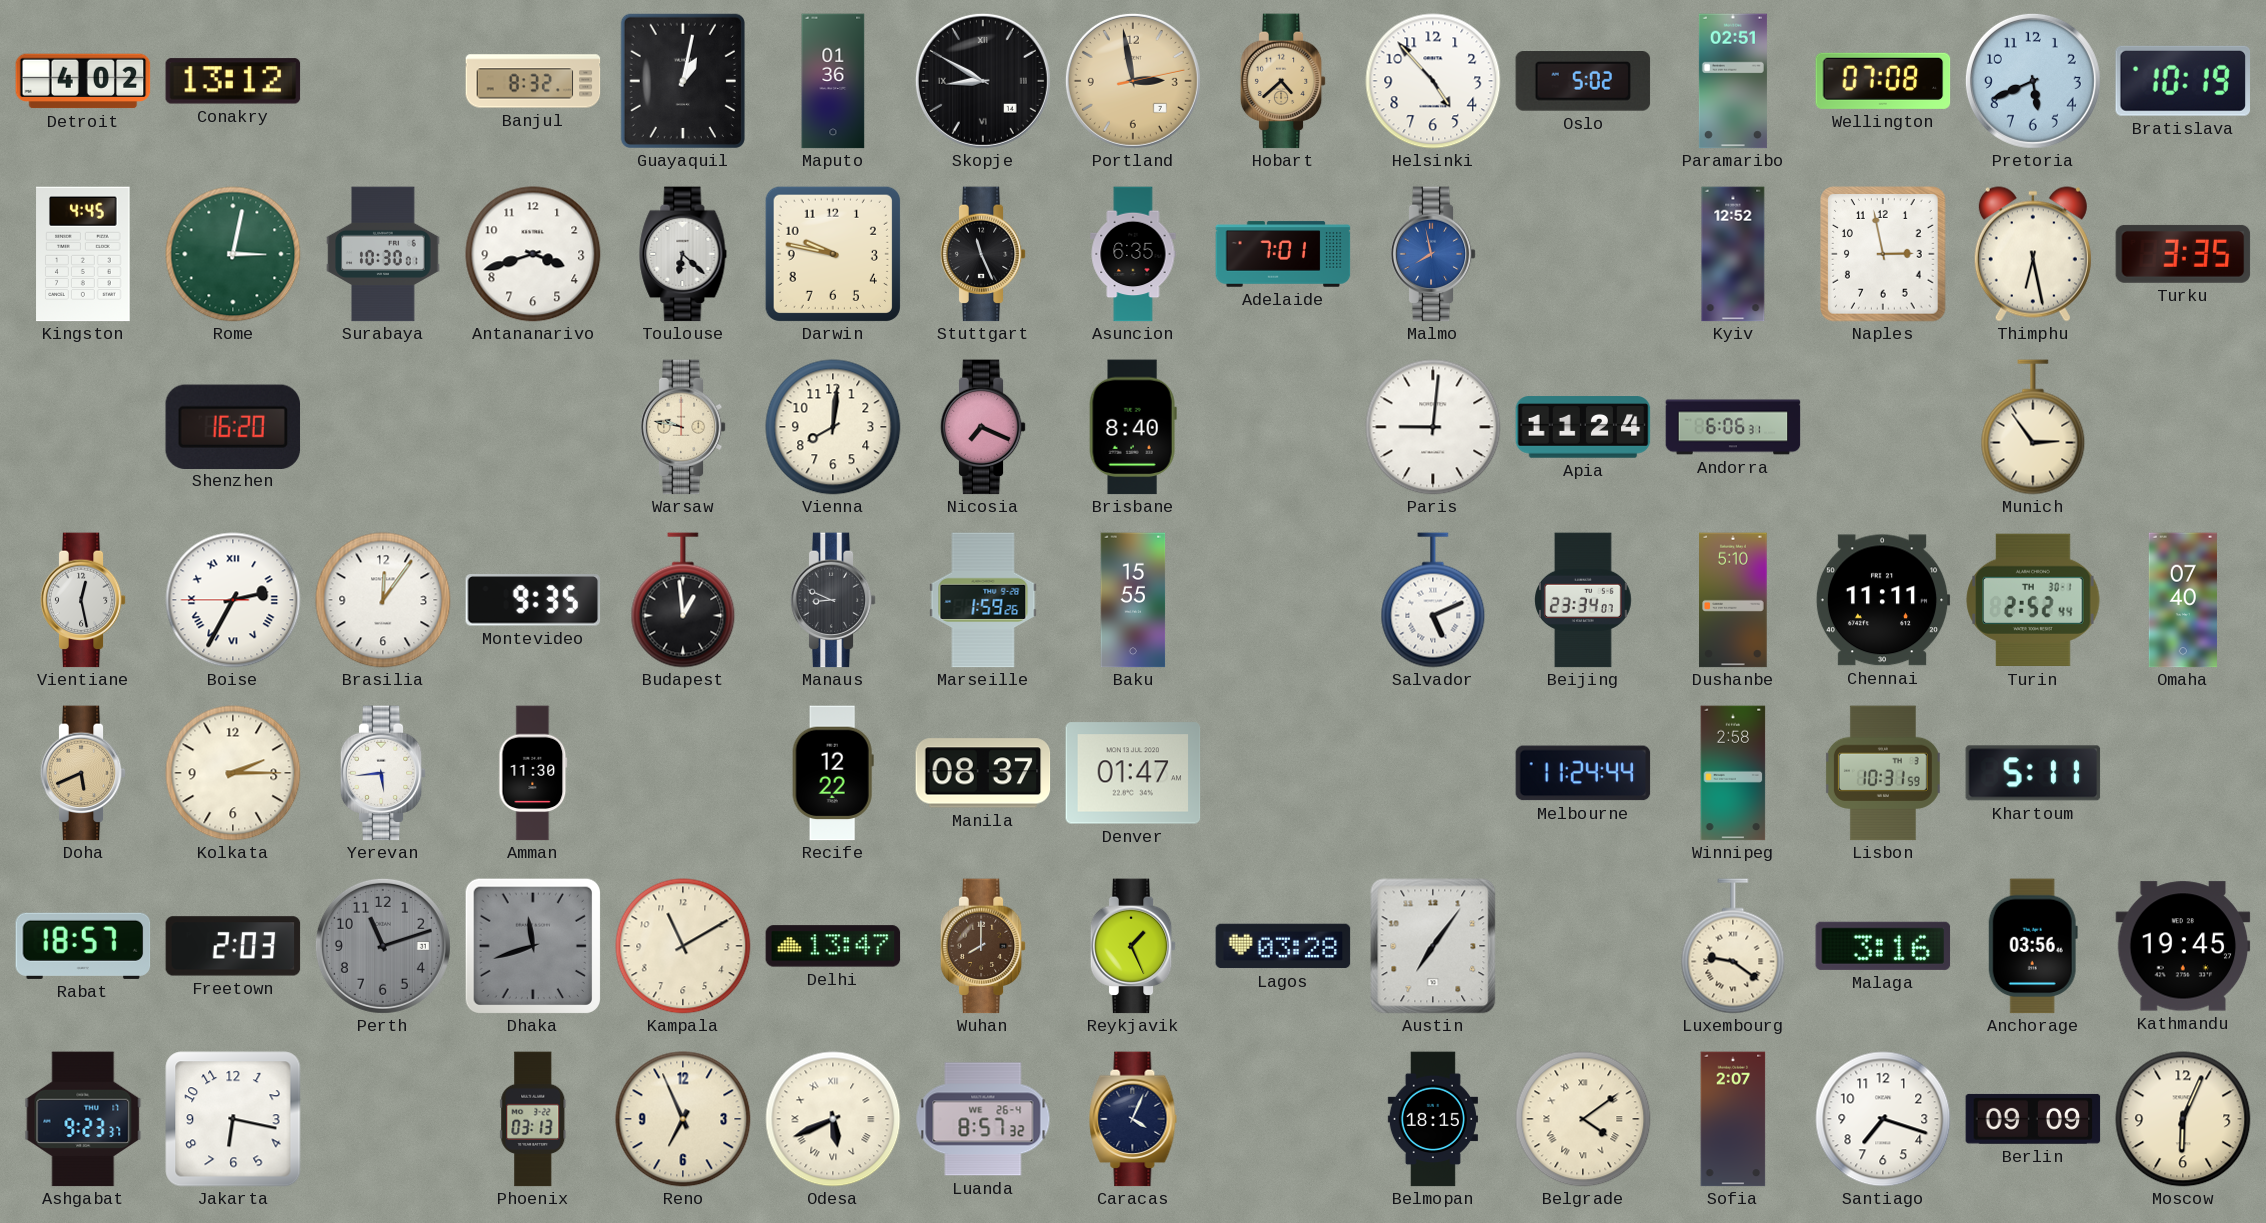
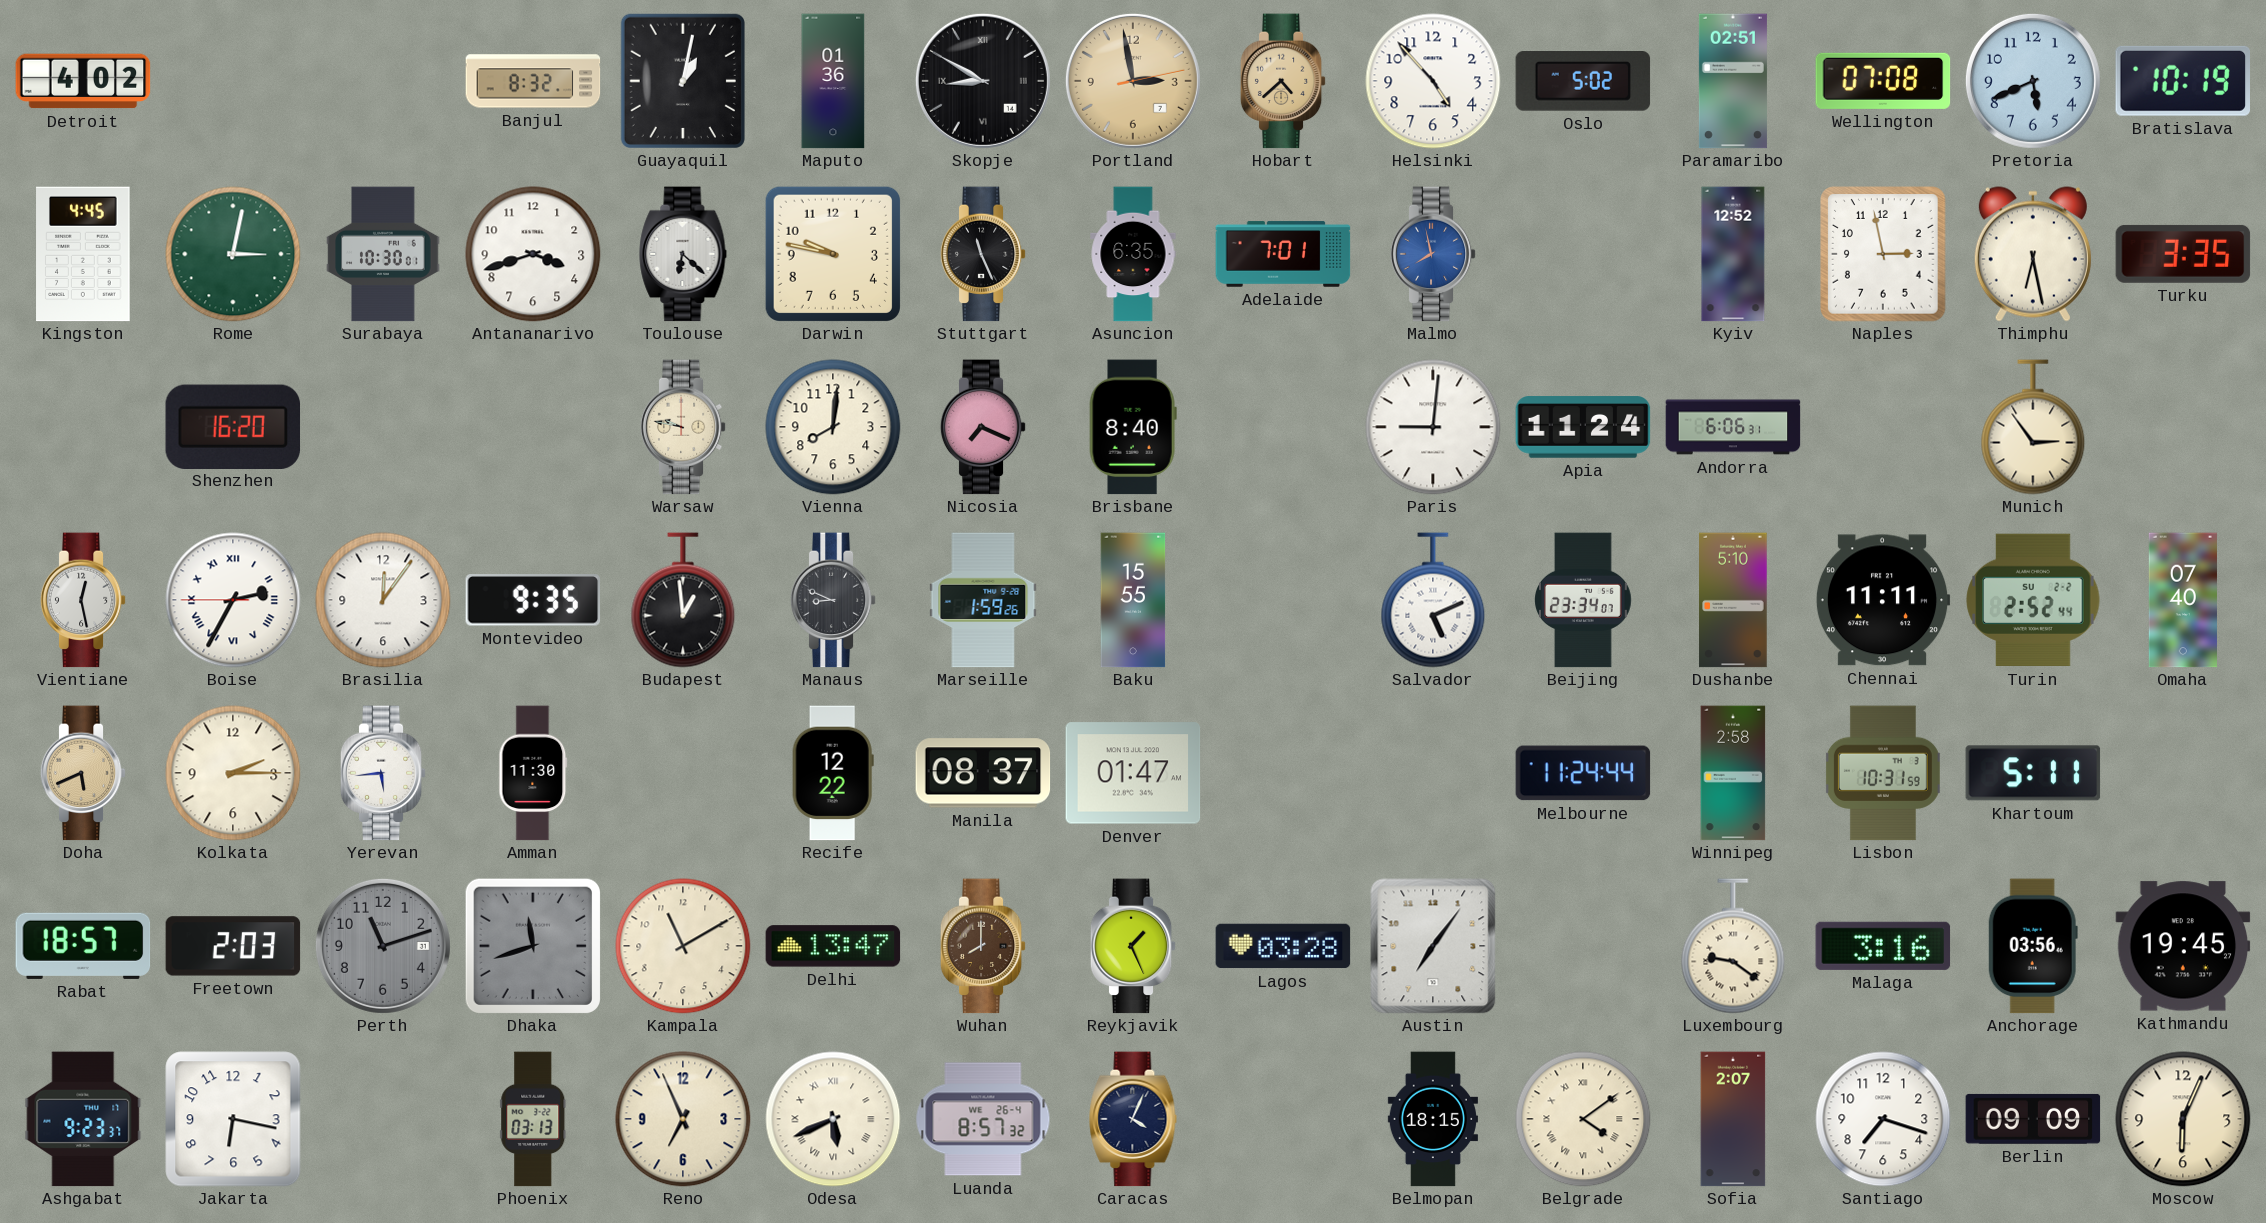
Conakry: 13:12 -> none (233, 81)
Turin date: TH 30-1 -> SU 2-2 (2033, 600)
